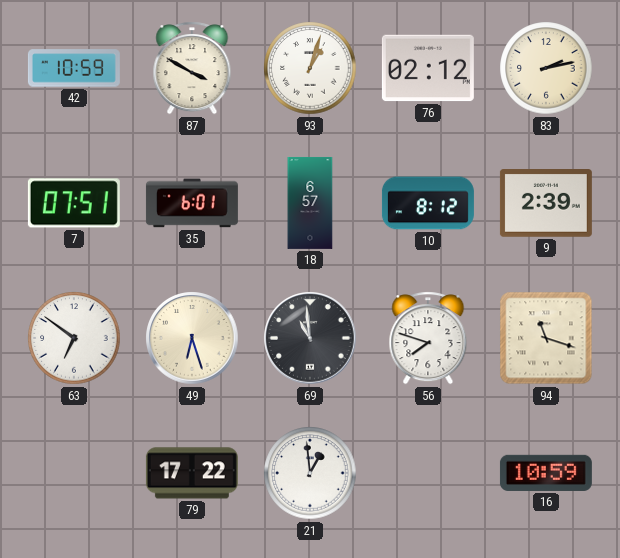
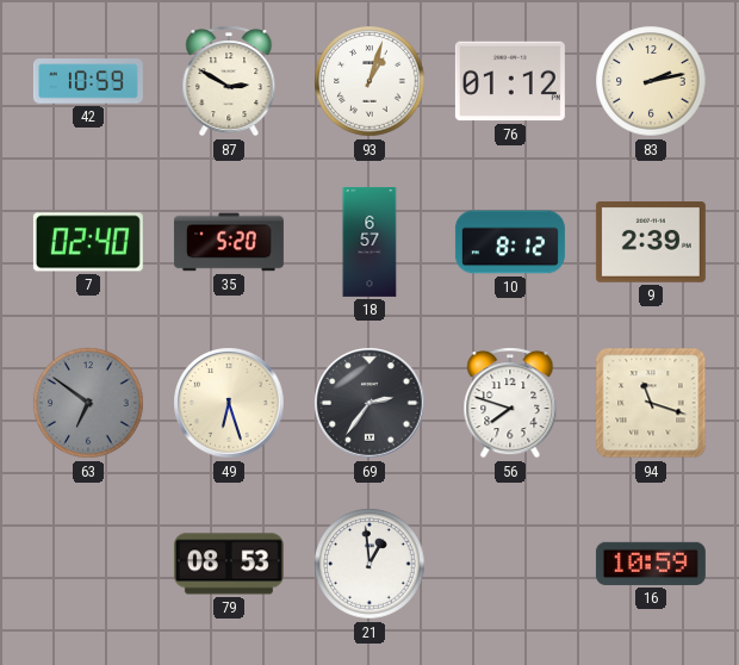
87: 3:50 -> 2:50 (229, 81)
76: 02:12 -> 01:12 (510, 81)
7: 07:51 -> 02:40 (88, 242)
35: 6:01 -> 5:20 (229, 242)
63 dial: white -> grey (88, 403)
69: 10:59 -> 2:36 (369, 403)
79: 17:22 -> 08:53 (229, 564)
